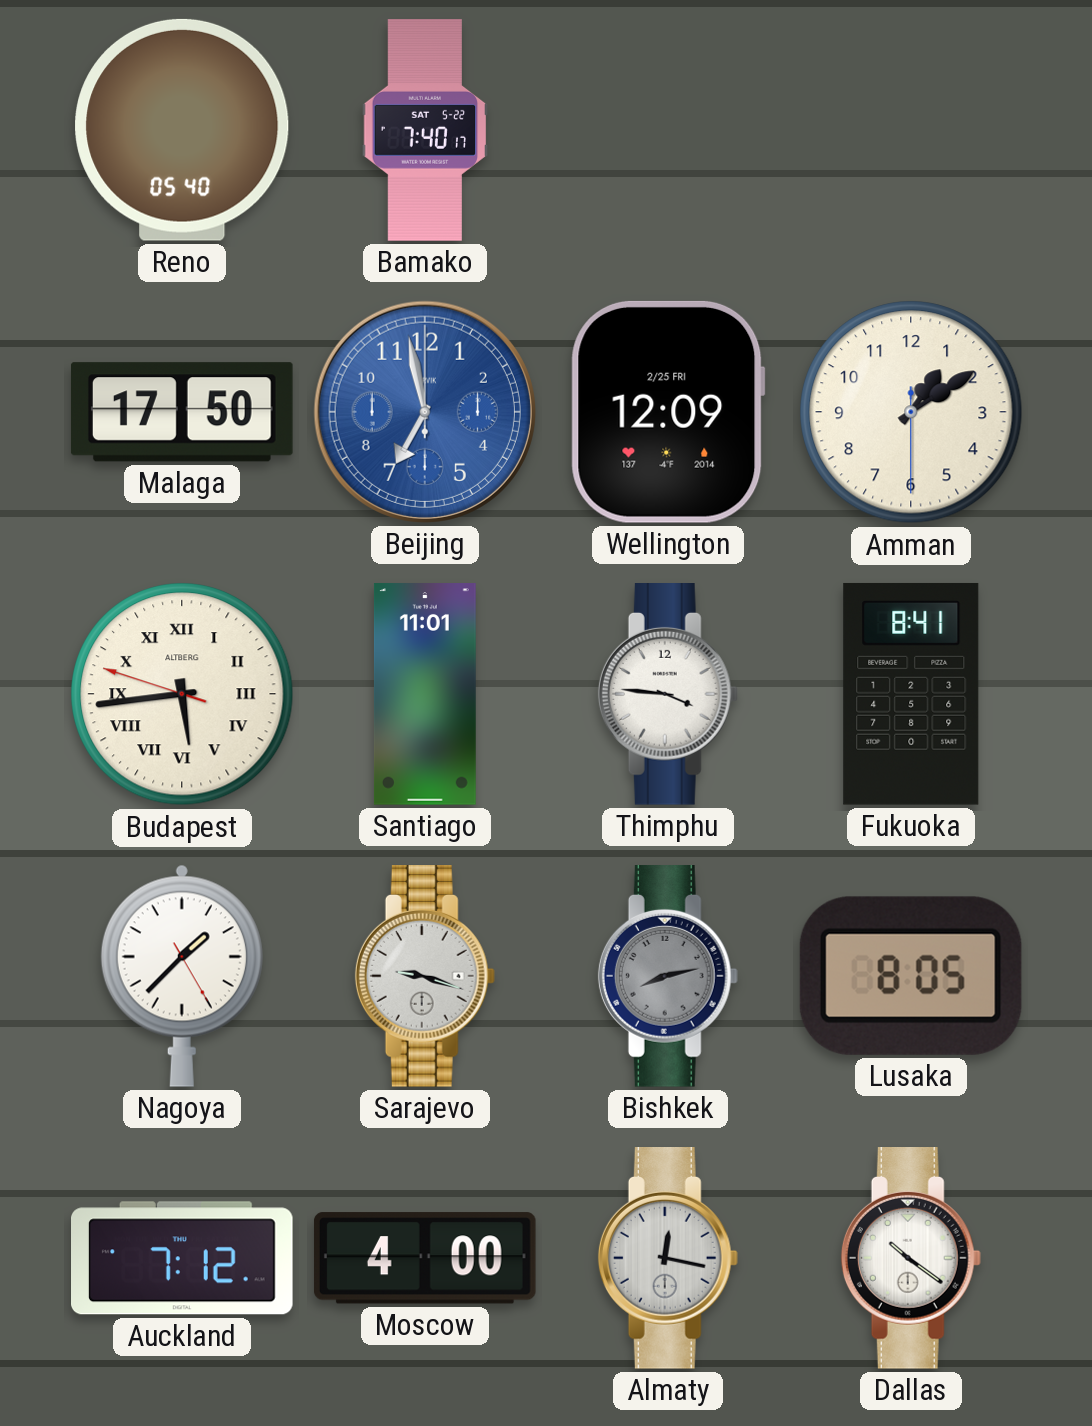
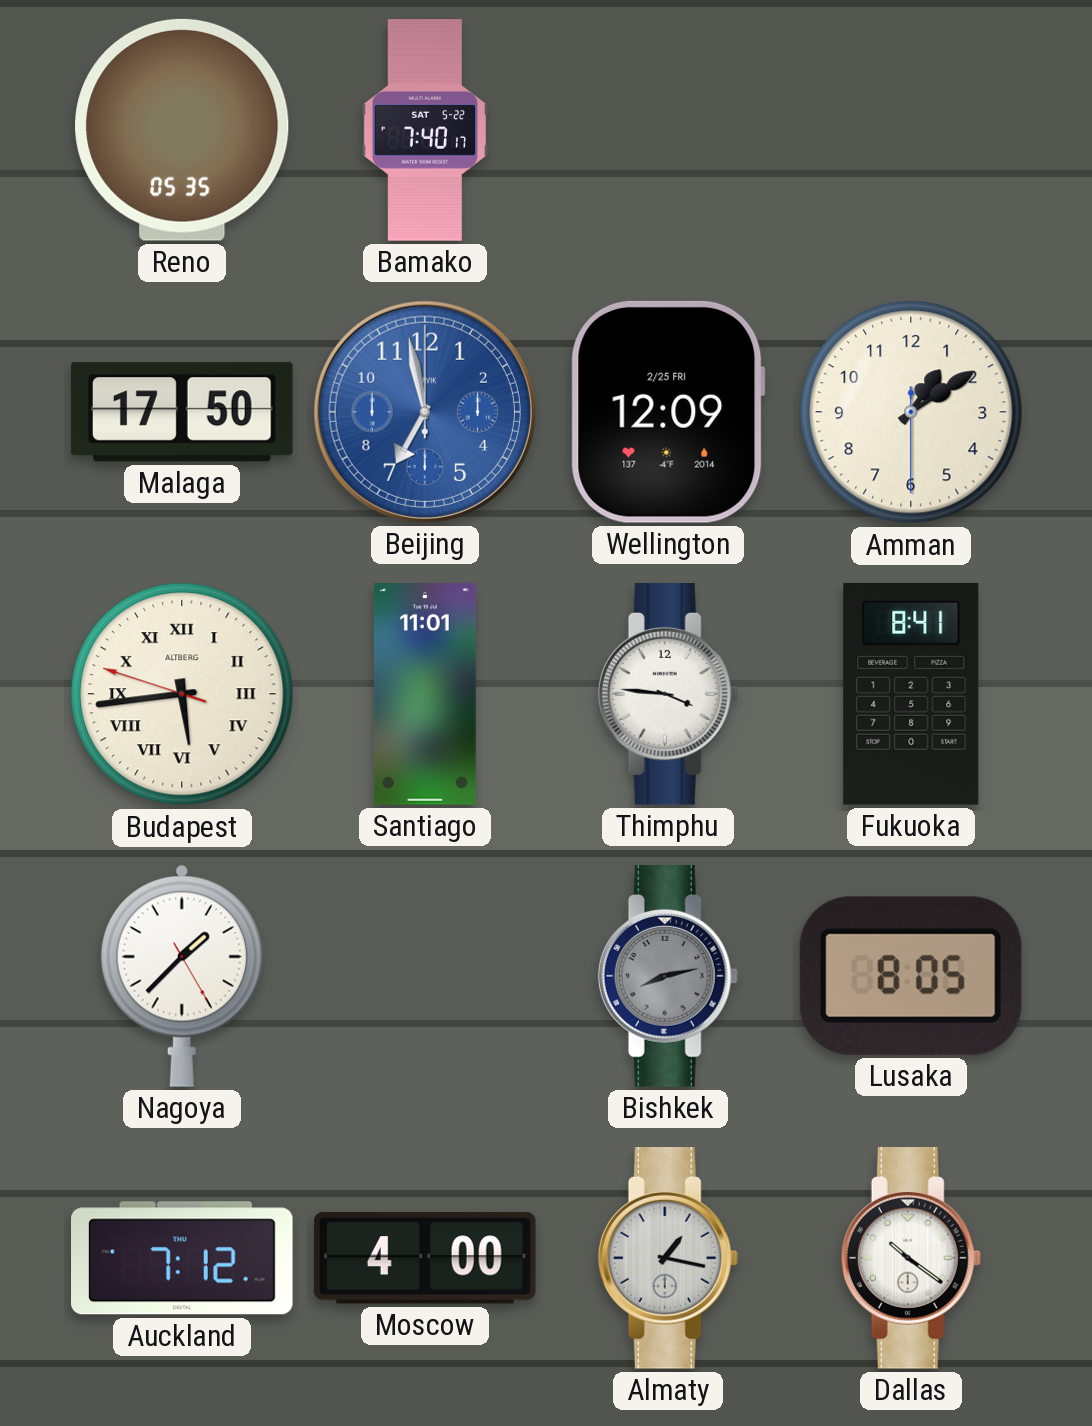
Reno: 05:40 -> 05:35 (182, 130)
Sarajevo: 9:18 -> none (425, 977)
Almaty: 12:17 -> 1:17 (668, 1259)
